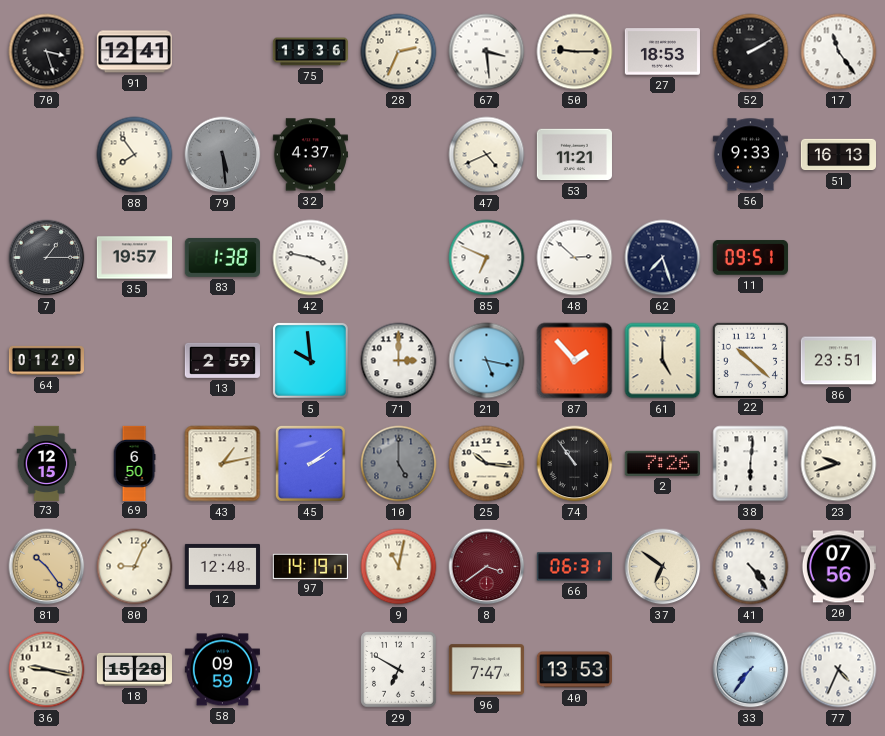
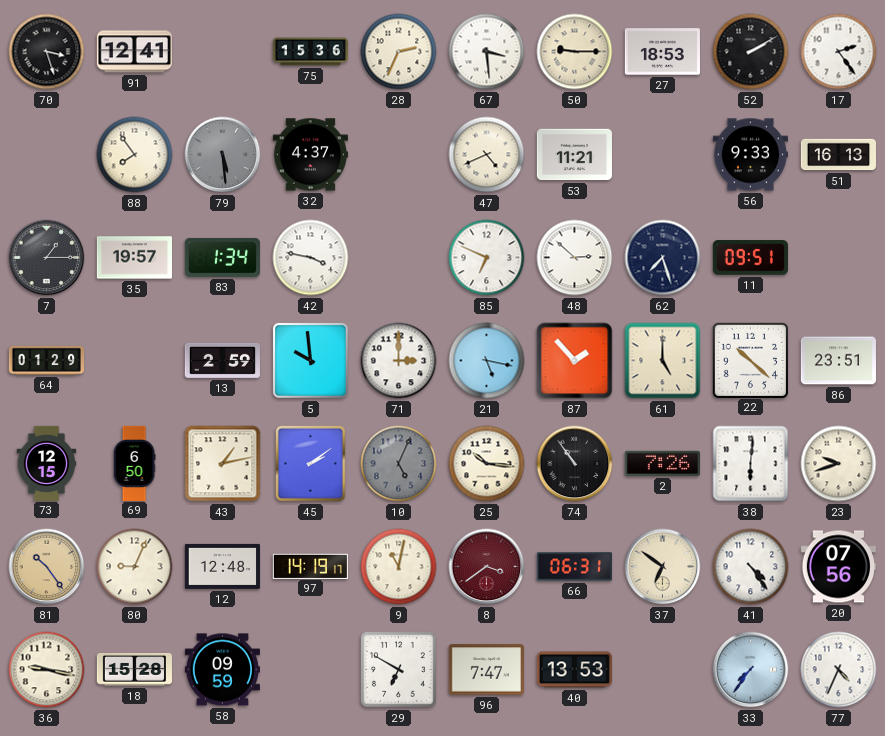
17: 11:24 -> 2:24 (839, 52)
83: 1:38 -> 1:34 (222, 257)
10: 5:00 -> 5:04 (399, 464)
